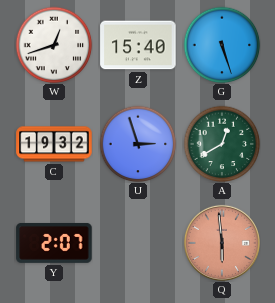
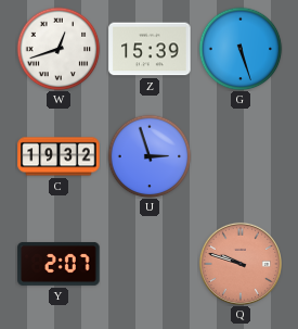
Z: 15:40 -> 15:39 (150, 49)
A: 12:40 -> none (222, 144)
Q: 5:59 -> 9:48 (241, 264)
